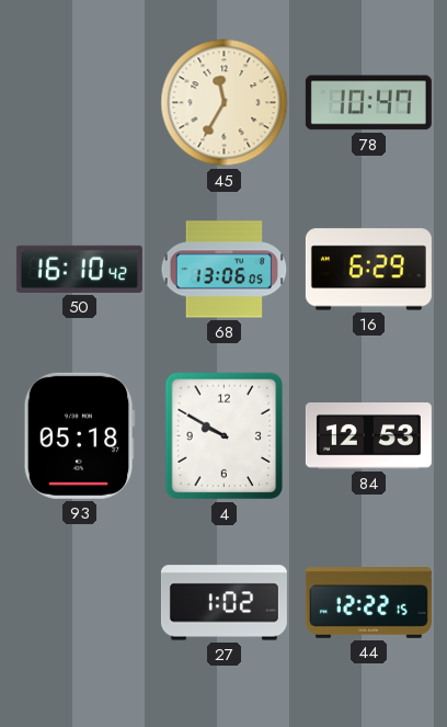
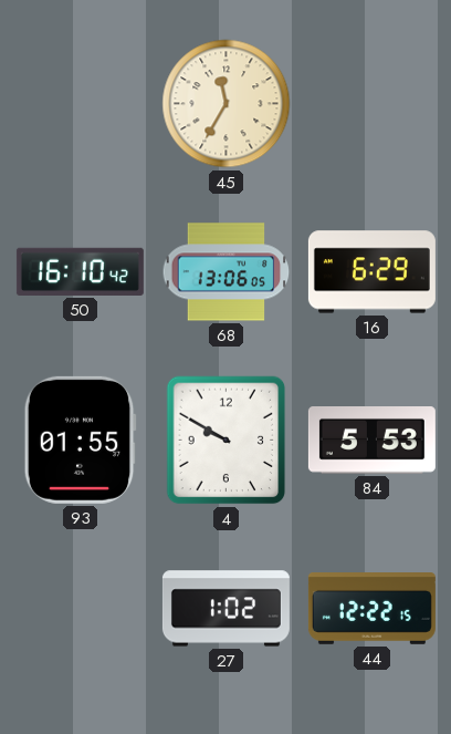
78: 10:47 -> none (368, 103)
93: 05:18 -> 01:55 (80, 440)
84: 12:53 -> 5:53 (371, 441)
